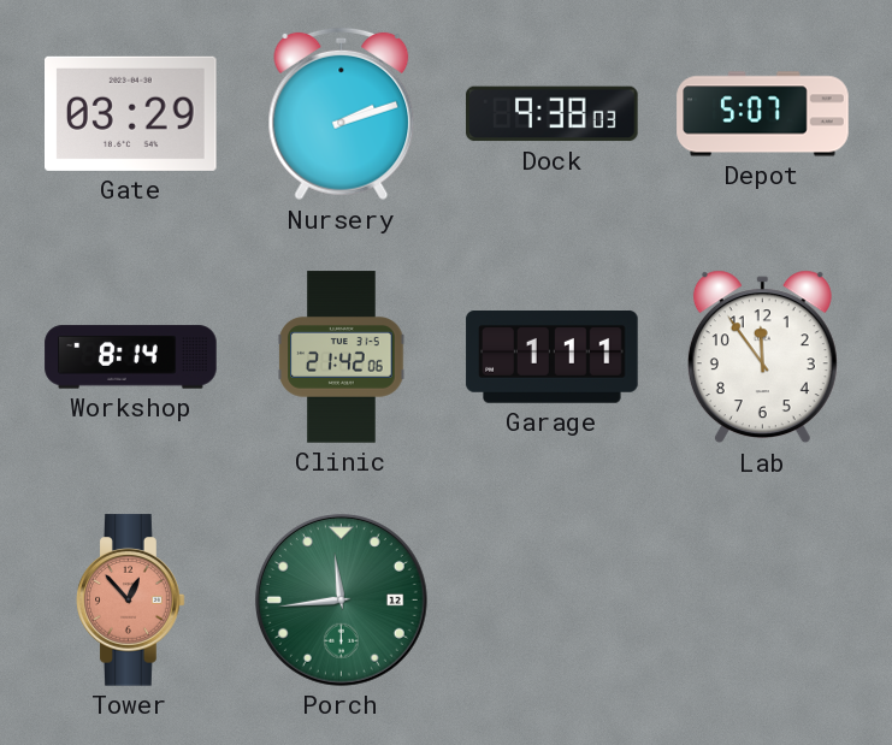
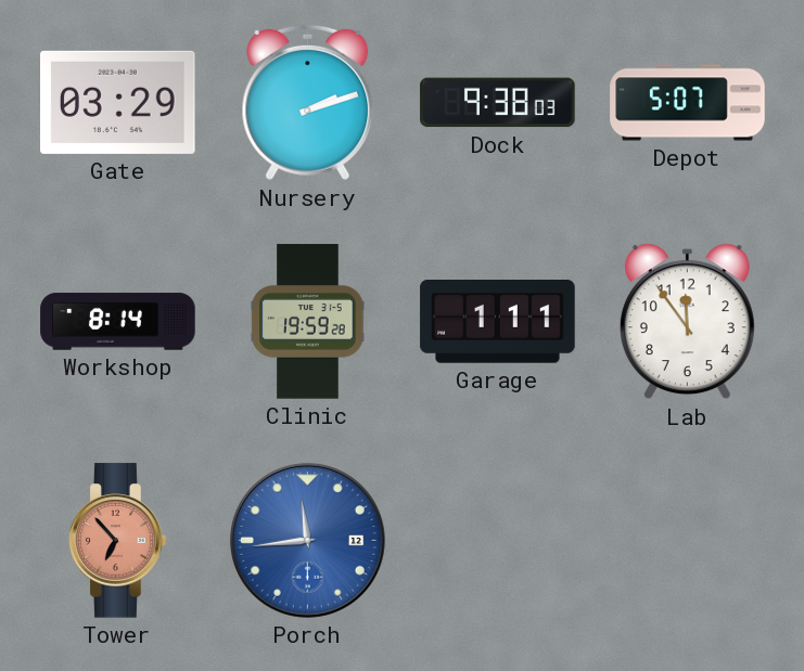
Clinic: 21:42 -> 19:59 (308, 322)
Tower: 12:53 -> 6:53 (118, 541)
Porch dial: green -> blue (308, 541)
